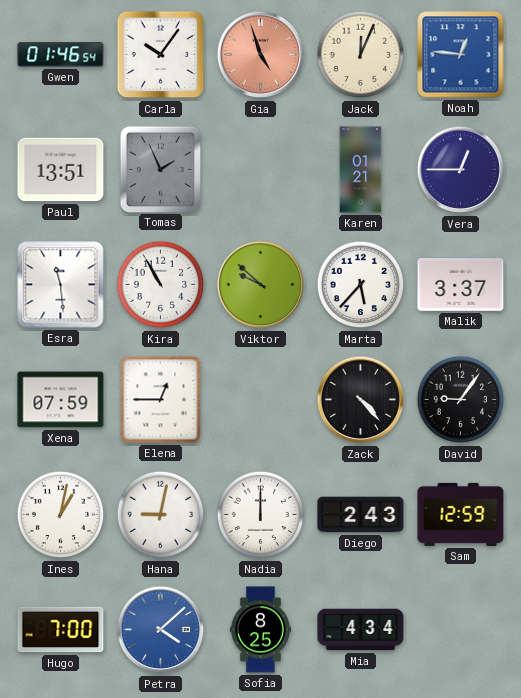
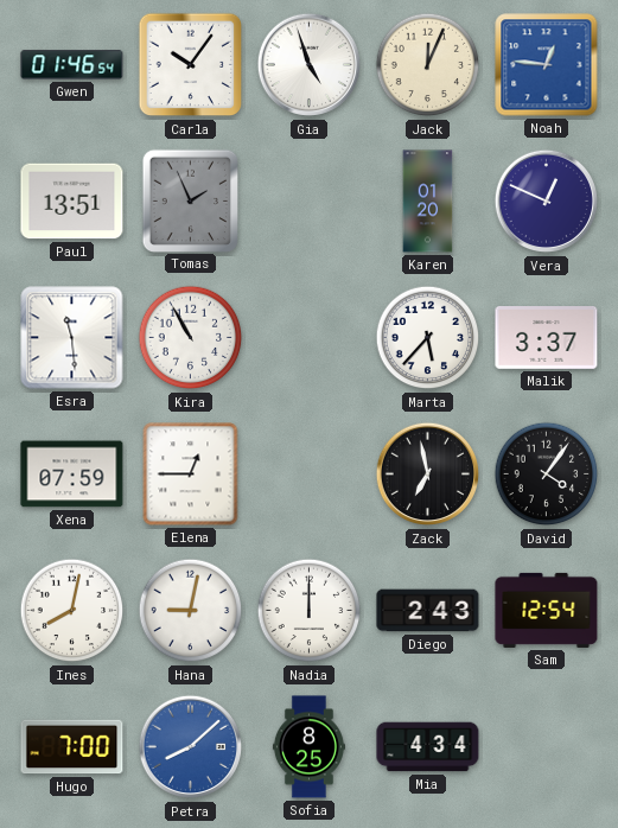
Gia dial: salmon -> white (310, 65)
Karen: 01:21 -> 01:20 (428, 202)
Vera: 12:45 -> 12:49 (547, 202)
Viktor: 9:52 -> none (261, 285)
Zack: 4:23 -> 6:58 (428, 474)
David: 9:06 -> 4:06 (547, 474)
Ines: 1:02 -> 8:02 (72, 611)
Sam: 12:59 -> 12:54 (547, 610)
Petra: 4:08 -> 8:08 (191, 747)
